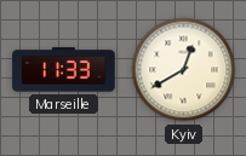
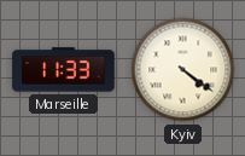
Kyiv: 12:40 -> 4:21 (183, 70)
